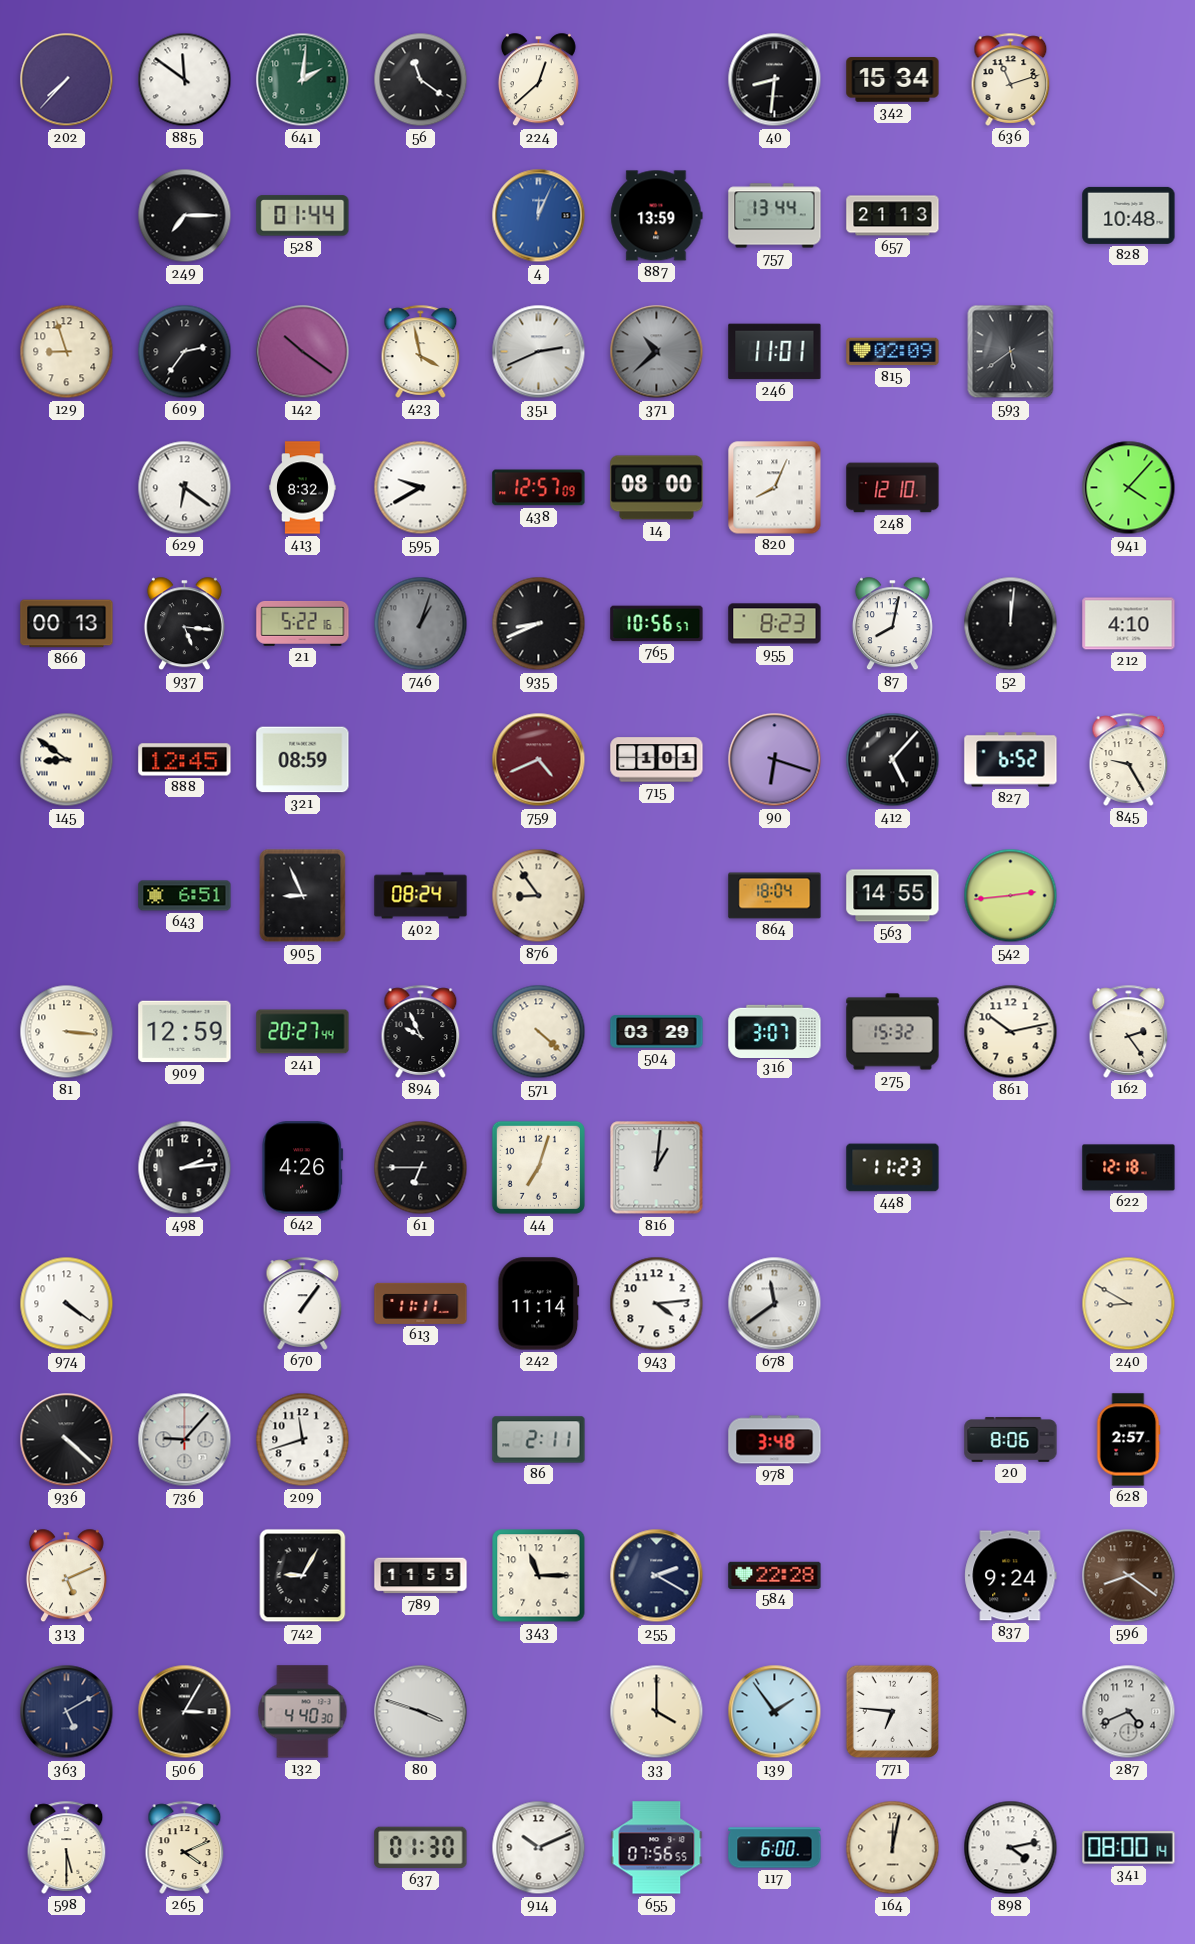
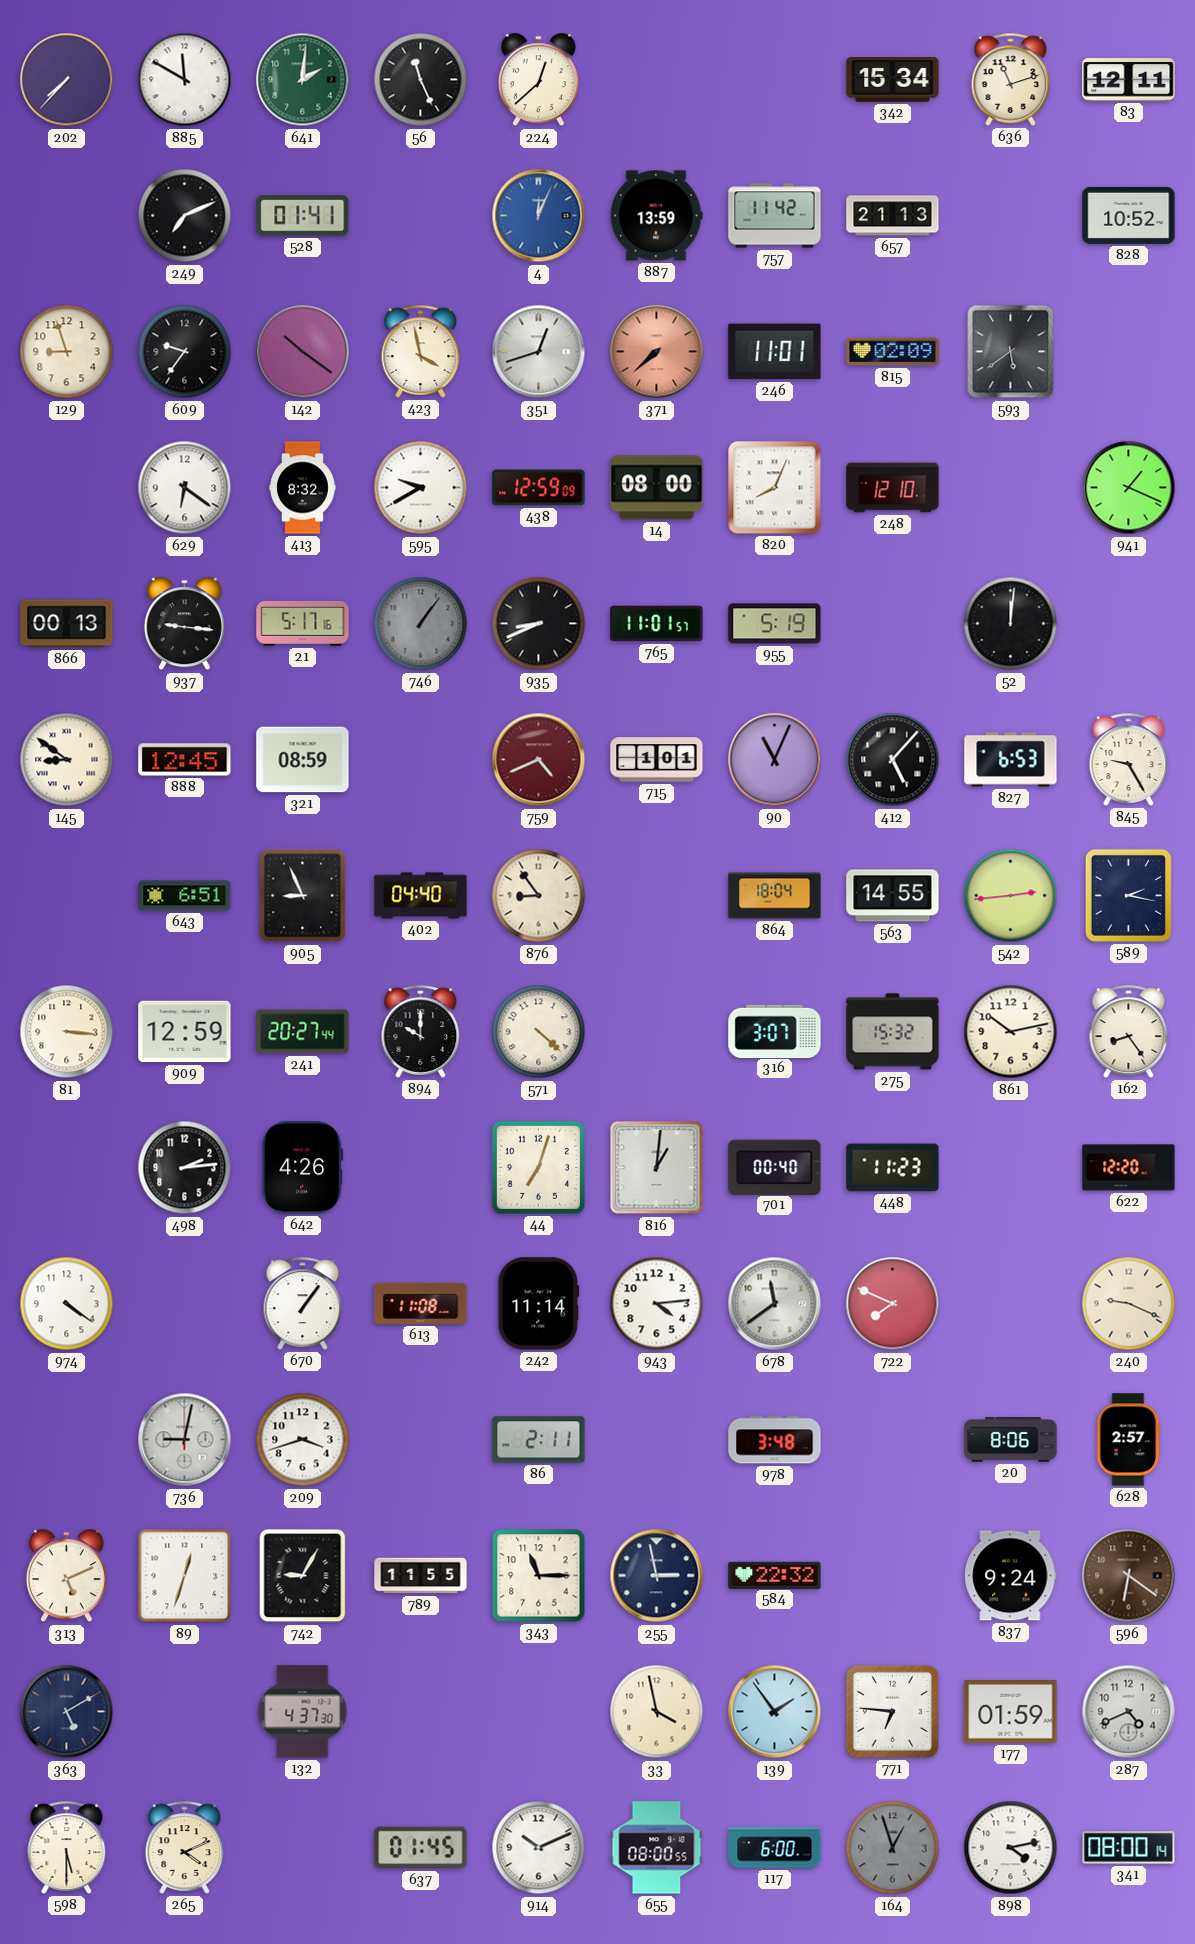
885: 11:51 -> 11:50 (185, 80)
56: 11:21 -> 11:26 (421, 80)
40: 8:31 -> none (775, 80)
83: none -> 12:11 (1129, 80)
249: 7:15 -> 7:11 (185, 216)
528: 01:44 -> 01:41 (303, 216)
757: 13:44 -> 11:42 (775, 216)
828: 10:48 -> 10:52 (1129, 215)
609: 2:36 -> 9:36 (185, 352)
351: 2:41 -> 12:42 (539, 352)
371: 10:38 -> 7:38 (657, 352)
371 dial: grey -> salmon (657, 352)
438: 12:57 -> 12:59 (539, 488)
941: 4:07 -> 1:19 (1129, 488)
937: 5:16 -> 9:16 (184, 624)
21: 5:22 -> 5:17 (303, 623)
746: 1:03 -> 1:06 (421, 624)
765: 10:56 -> 11:01 (657, 624)
955: 8:23 -> 5:19 (775, 624)
87: 8:02 -> none (892, 624)
212: 4:10 -> none (1129, 624)
90: 6:18 -> 11:04 (775, 760)
827: 6:52 -> 6:53 (1011, 760)
402: 08:24 -> 04:40 (421, 896)
589: none -> 2:17 (1128, 895)
894: 9:56 -> 10:00 (421, 1031)
504: 03:29 -> none (657, 1032)
162: 2:24 -> 8:24 (1129, 1031)
61: 6:45 -> none (421, 1168)
701: none -> 00:40 (775, 1167)
622: 12:18 -> 12:20 (1129, 1168)
613: 11:11 -> 11:08 (421, 1303)
722: none -> 7:49 (893, 1304)
240: 8:50 -> 9:19 (1129, 1304)
936: 4:22 -> none (67, 1440)
736: 9:07 -> 9:02 (185, 1440)
209: 11:42 -> 3:42 (303, 1440)
89: none -> 12:33 (185, 1576)
255: 2:20 -> 2:58 (657, 1576)
584: 22:28 -> 22:32 (775, 1575)
596: 8:21 -> 6:21 (1129, 1576)
506: 3:05 -> none (185, 1712)
132: 4:40 -> 4:37 (303, 1712)
80: 3:48 -> none (421, 1712)
33: 4:00 -> 3:58 (657, 1712)
177: none -> 01:59 (1011, 1712)
637: 01:30 -> 01:45 (421, 1848)
655: 07:56 -> 08:00 (657, 1848)
164: 12:02 -> 12:57 (893, 1848)
164 dial: cream -> grey (893, 1848)
